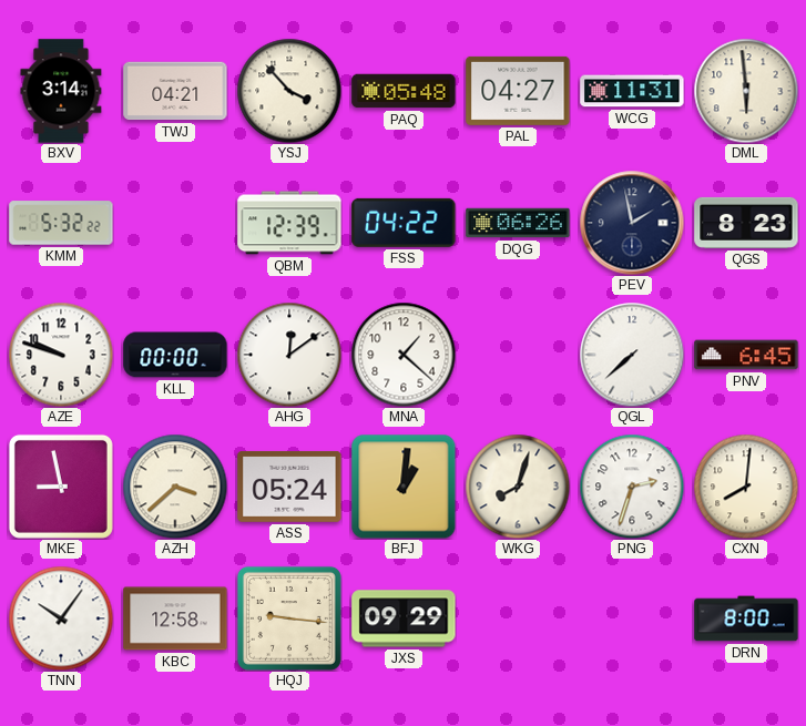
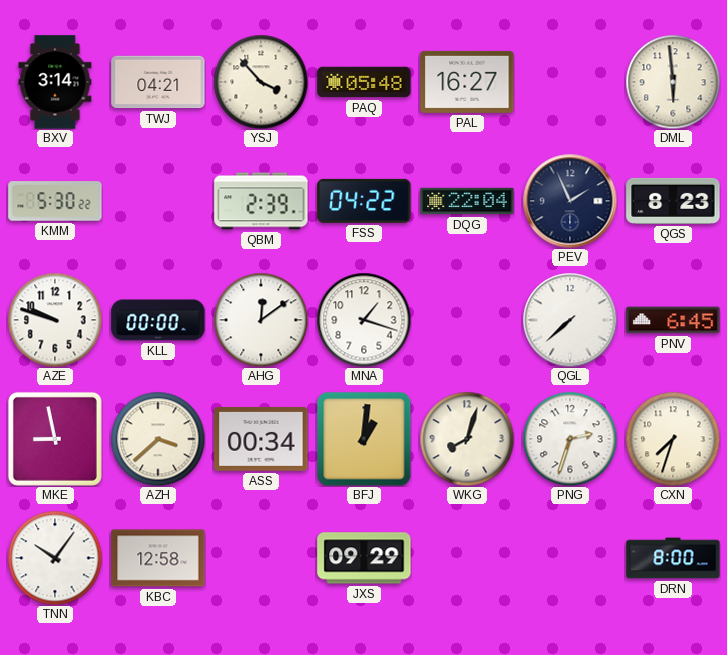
PAL: 04:27 -> 16:27 (467, 82)
WCG: 11:31 -> none (632, 91)
KMM: 5:32 -> 5:30 (55, 201)
QBM: 12:39 -> 2:39 (261, 201)
DQG: 06:26 -> 22:04 (467, 201)
PEV: 1:58 -> 1:56 (570, 201)
MNA: 1:22 -> 1:18 (364, 320)
ASS: 05:24 -> 00:34 (261, 440)
CXN: 8:01 -> 7:33 (673, 439)
HQJ: 9:16 -> none (289, 618)
